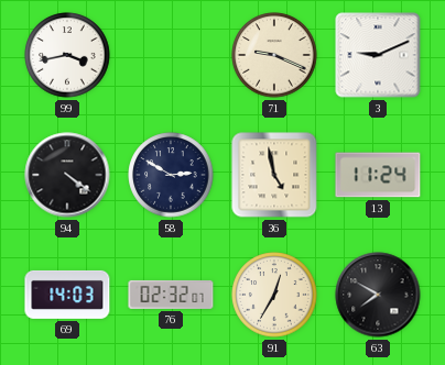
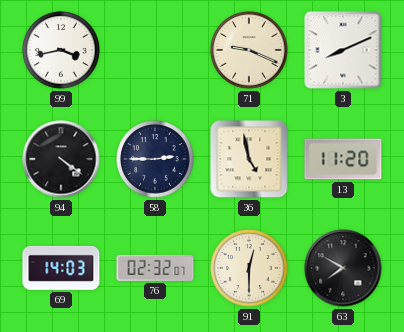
3: 9:11 -> 8:11 (343, 50)
58: 2:50 -> 2:45 (155, 159)
13: 11:24 -> 11:20 (343, 159)
91: 12:35 -> 12:30 (249, 268)
